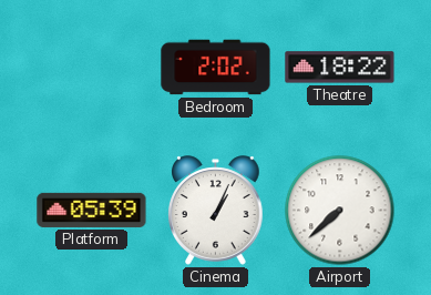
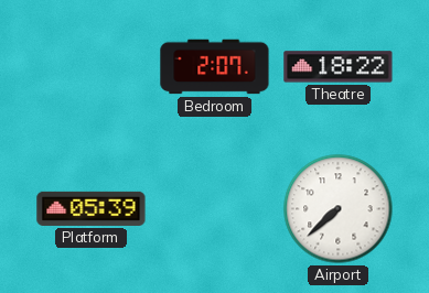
Bedroom: 2:02 -> 2:07 (215, 67)
Cinema: 1:04 -> none (216, 211)
